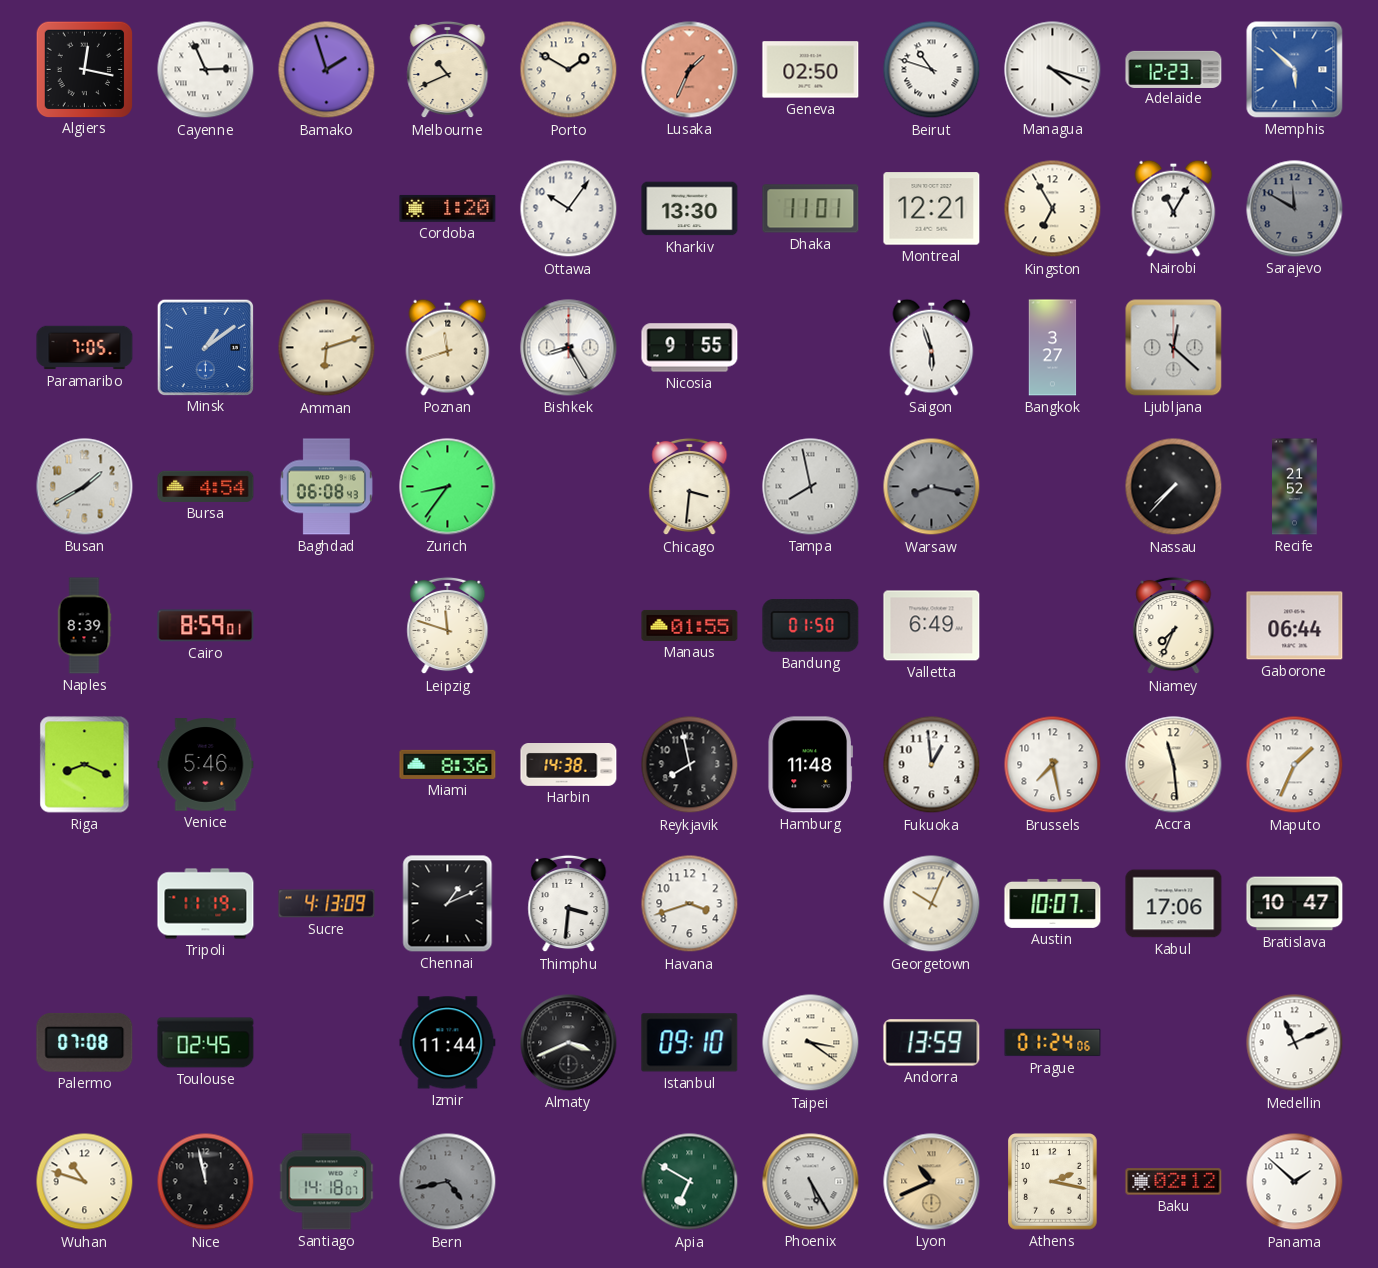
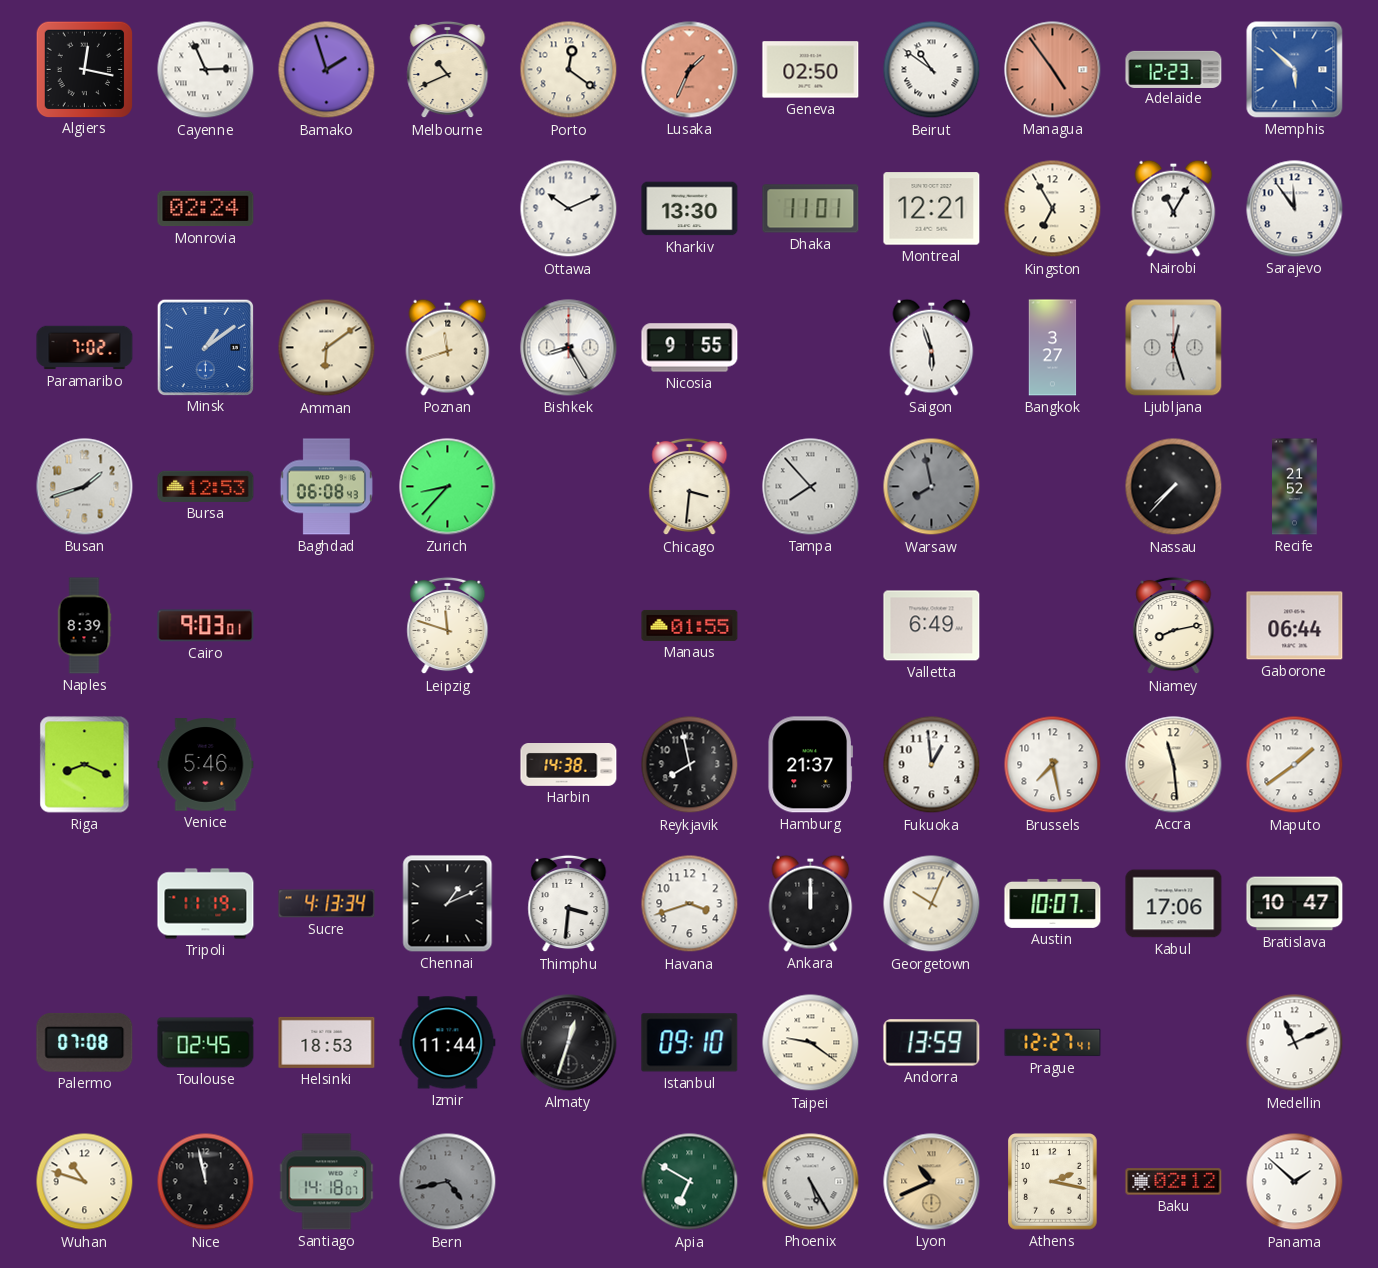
Porto: 1:50 -> 12:21 (569, 70)
Beirut: 10:48 -> 10:51 (932, 70)
Managua: 4:18 -> 4:54 (1053, 70)
Managua dial: white -> salmon (1053, 70)
Monrovia: none -> 02:24 (206, 209)
Cordoba: 1:20 -> none (448, 208)
Ottawa: 10:06 -> 10:11 (569, 209)
Sarajevo: 11:50 -> 11:54 (1295, 209)
Sarajevo dial: grey -> white (1295, 209)
Paramaribo: 7:05 -> 7:02 (85, 348)
Amman: 6:12 -> 6:09 (327, 348)
Ljubljana: 12:22 -> 12:27 (1174, 348)
Busan: 1:40 -> 1:42 (85, 487)
Bursa: 4:54 -> 12:53 (206, 486)
Zurich: 8:36 -> 8:37 (448, 487)
Tampa: 7:58 -> 7:53 (811, 487)
Warsaw: 8:17 -> 7:58 (932, 487)
Cairo: 8:59 -> 9:03 (206, 626)
Bandung: 01:50 -> none (811, 626)
Niamey: 7:34 -> 8:13 (1174, 626)
Miami: 8:36 -> none (448, 764)
Hamburg: 11:48 -> 21:37 (810, 765)
Maputo: 1:34 -> 1:39 (1295, 765)
Sucre: 4:13:09 -> 4:13:34 (327, 904)
Ankara: none -> 12:00 (811, 903)
Helsinki: none -> 18:53 (327, 1042)
Almaty: 3:41 -> 12:33 (569, 1043)
Taipei: 3:21 -> 9:21 (811, 1043)
Prague: 01:24 -> 12:27 (1053, 1043)
